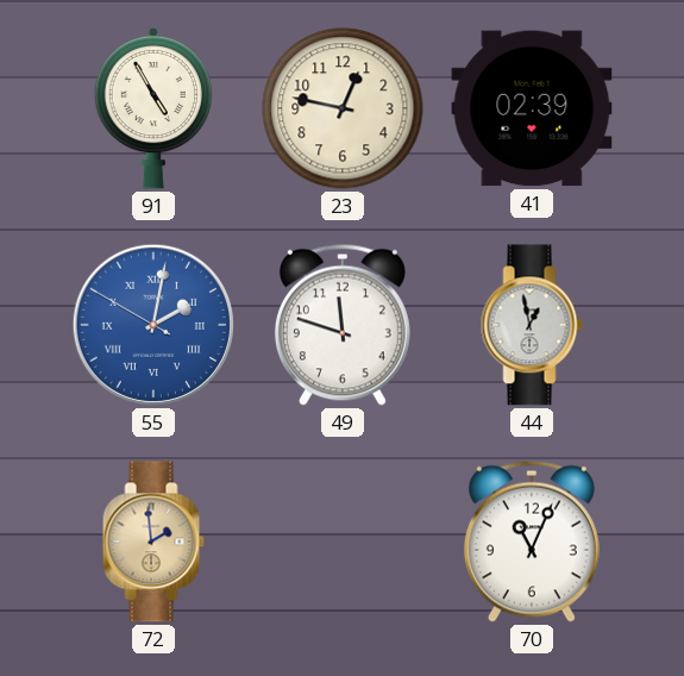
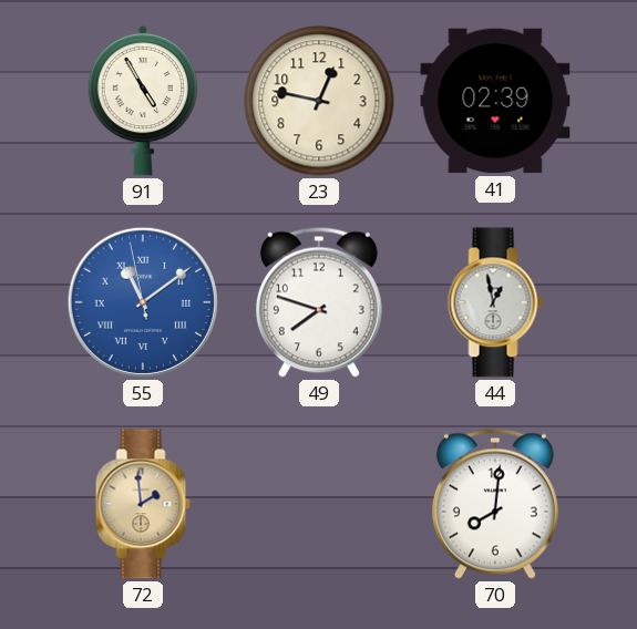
55: 2:01 -> 11:08 (143, 302)
49: 11:48 -> 7:48 (319, 302)
70: 11:04 -> 8:01 (495, 504)
